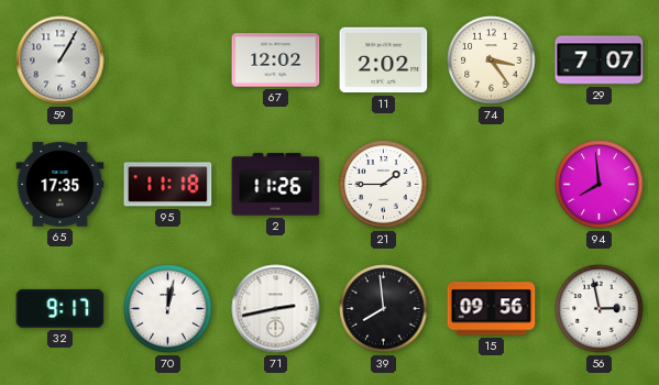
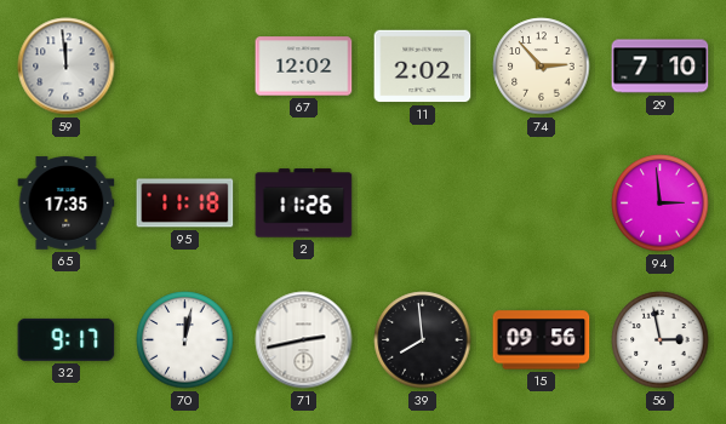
59: 1:05 -> 11:59 (67, 67)
74: 3:24 -> 2:53 (542, 67)
29: 7:07 -> 7:10 (661, 67)
21: 1:45 -> none (384, 185)
94: 7:59 -> 2:59 (661, 204)
